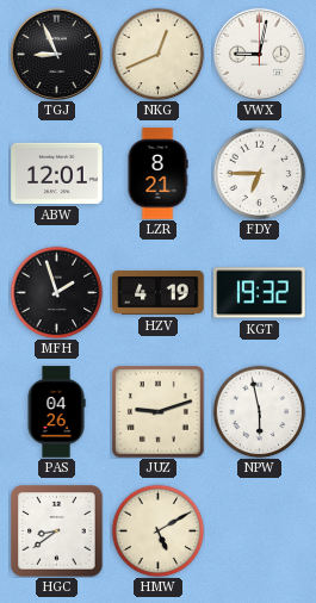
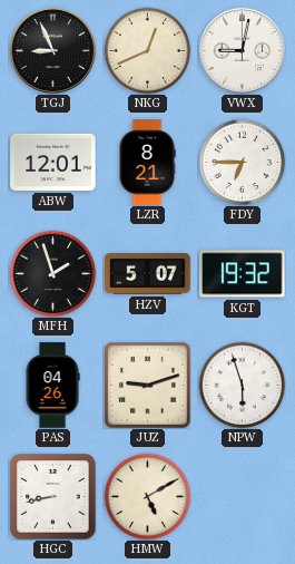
HZV: 4:19 -> 5:07 (148, 273)
NPW: 5:58 -> 5:57 (242, 385)
HGC: 8:39 -> 8:43 (53, 497)
